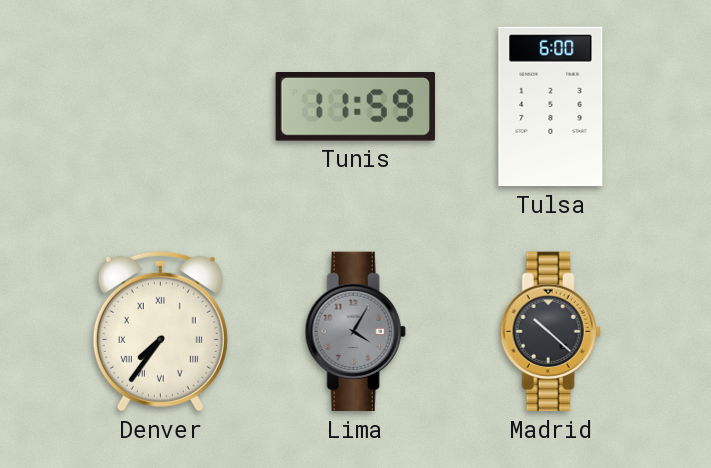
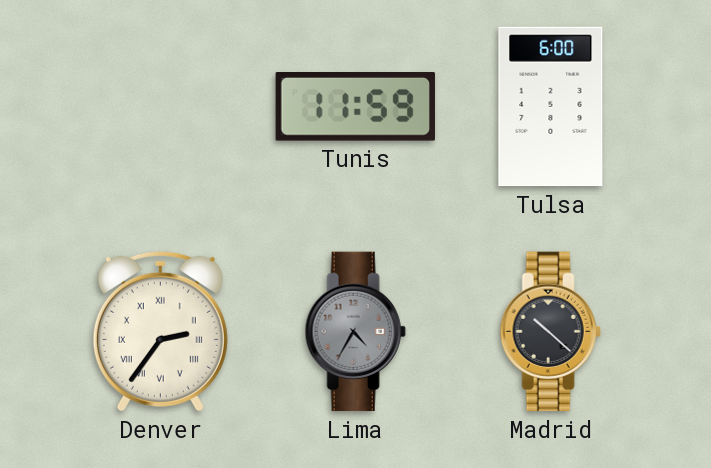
Denver: 7:36 -> 2:36 (160, 331)
Lima: 4:05 -> 4:35 (355, 332)
